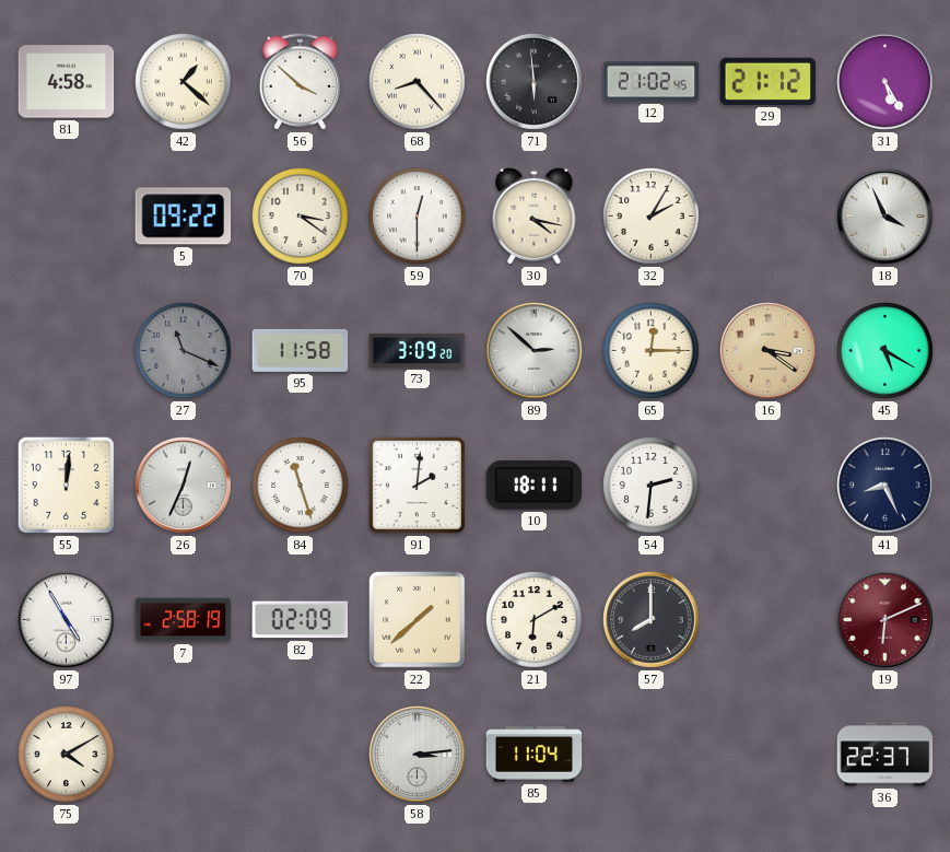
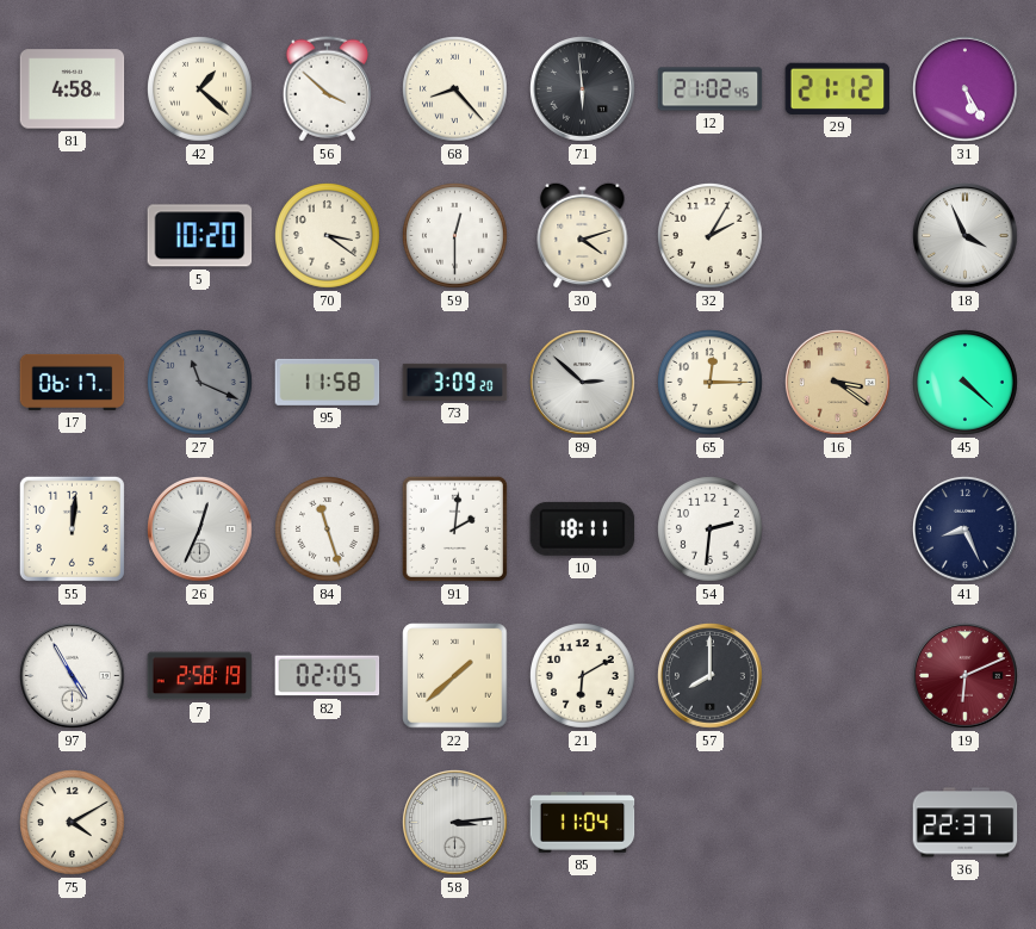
5: 09:22 -> 10:20 (200, 236)
30: 4:17 -> 4:12 (583, 235)
17: none -> 06:17 (73, 382)
45: 5:20 -> 4:22 (966, 383)
82: 02:09 -> 02:05 (328, 676)
